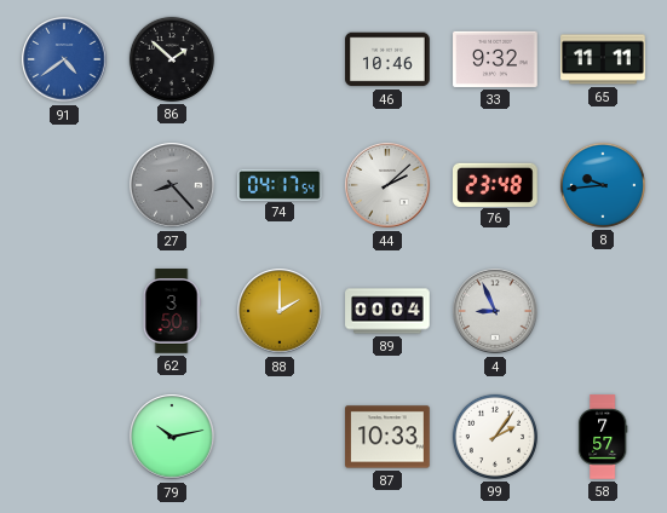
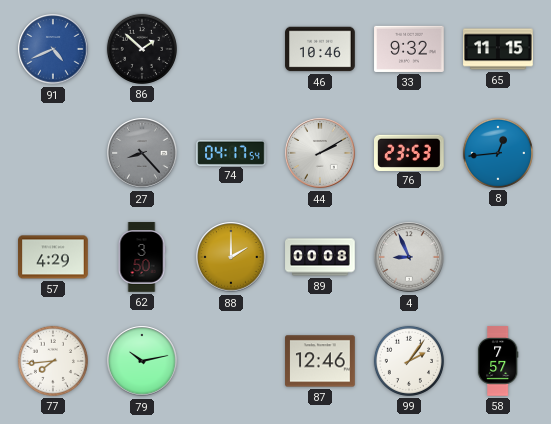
91: 4:39 -> 4:41 (53, 49)
65: 11:11 -> 11:15 (498, 49)
44: 2:08 -> 2:10 (320, 153)
76: 23:48 -> 23:53 (410, 152)
8: 9:44 -> 12:44 (498, 153)
57: none -> 4:29 (53, 257)
89: 00:04 -> 00:08 (320, 257)
77: none -> 7:44 (53, 361)
87: 10:33 -> 12:46 (320, 361)
